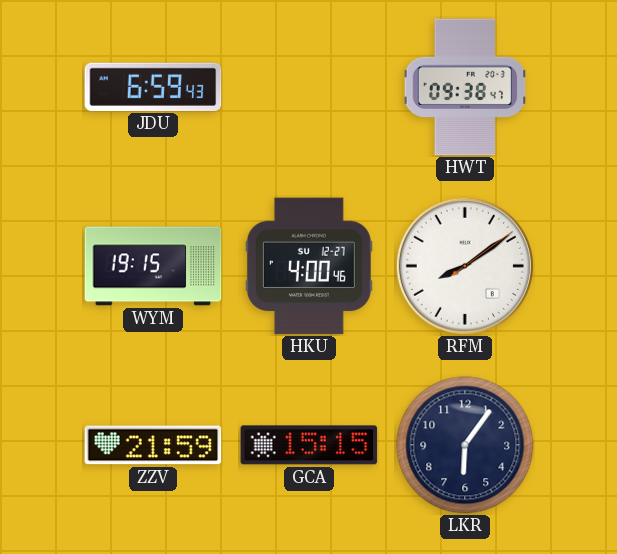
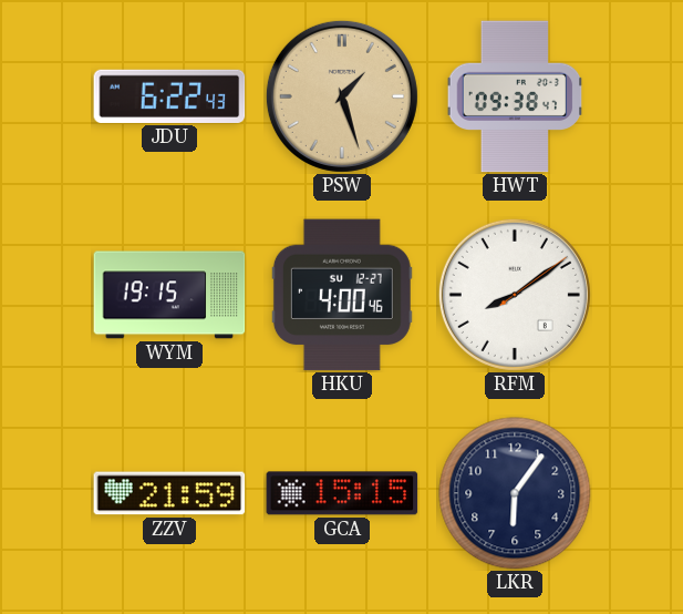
JDU: 6:59 -> 6:22 (169, 96)
PSW: none -> 1:27 (342, 96)
